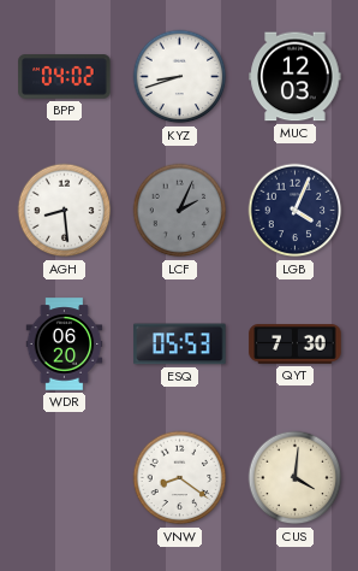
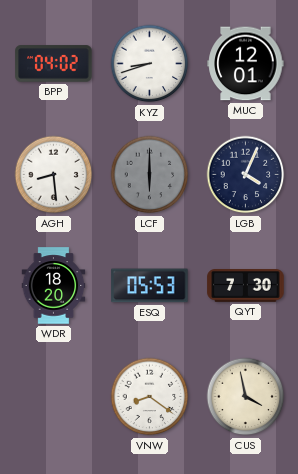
MUC: 12:03 -> 12:01 (246, 64)
LCF: 2:04 -> 6:00 (150, 175)
WDR: 06:20 -> 18:20 (54, 286)
CUS: 4:01 -> 3:58 (246, 397)
